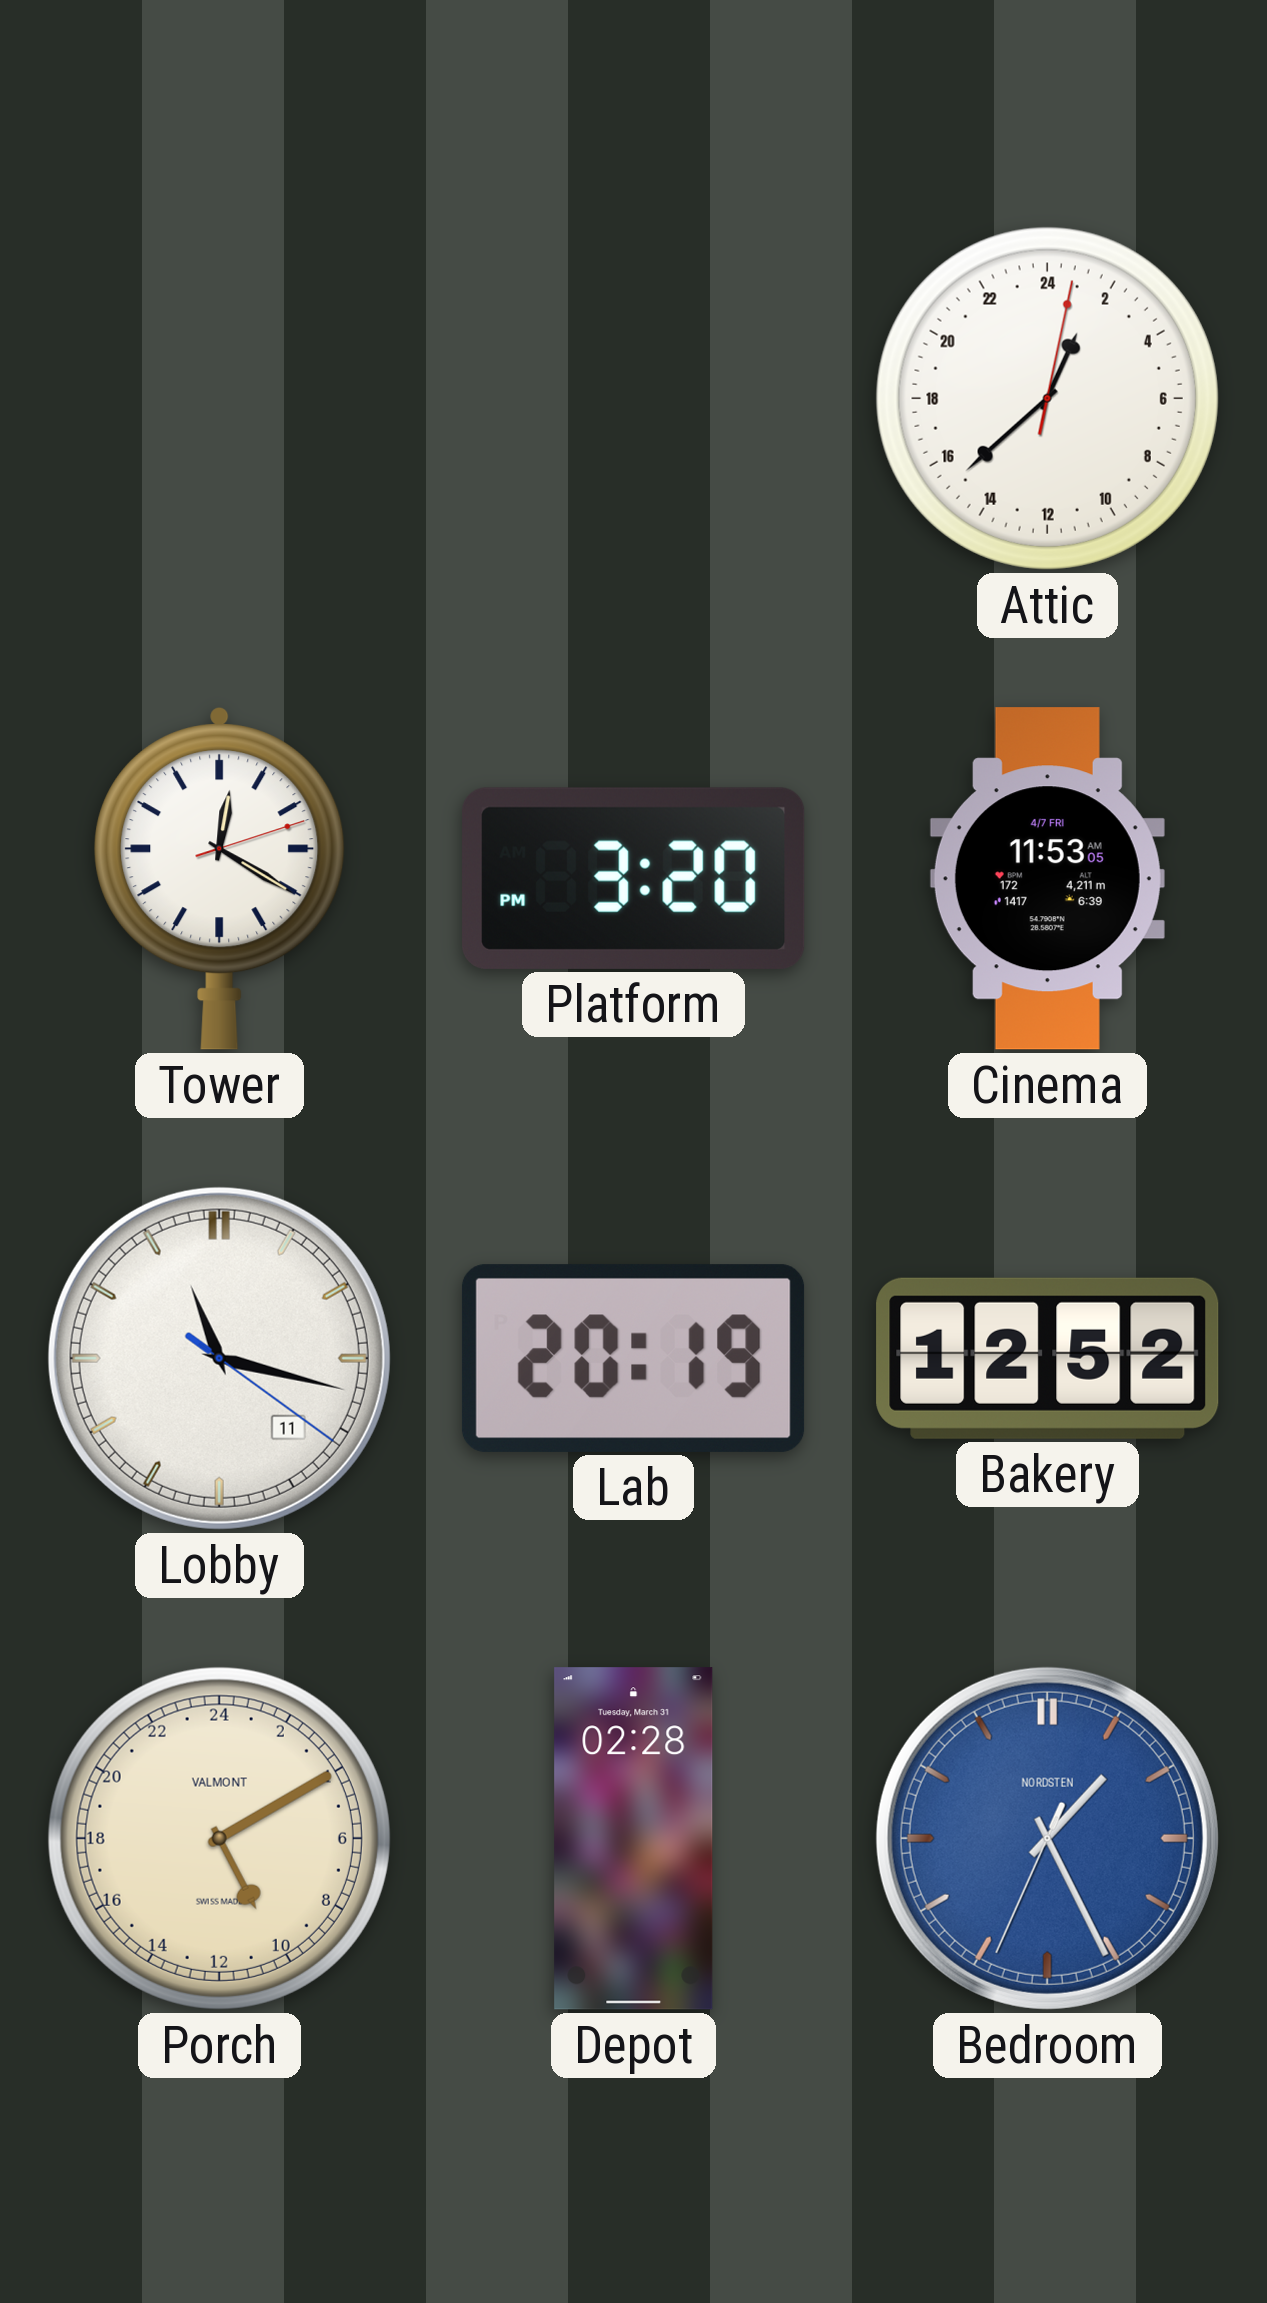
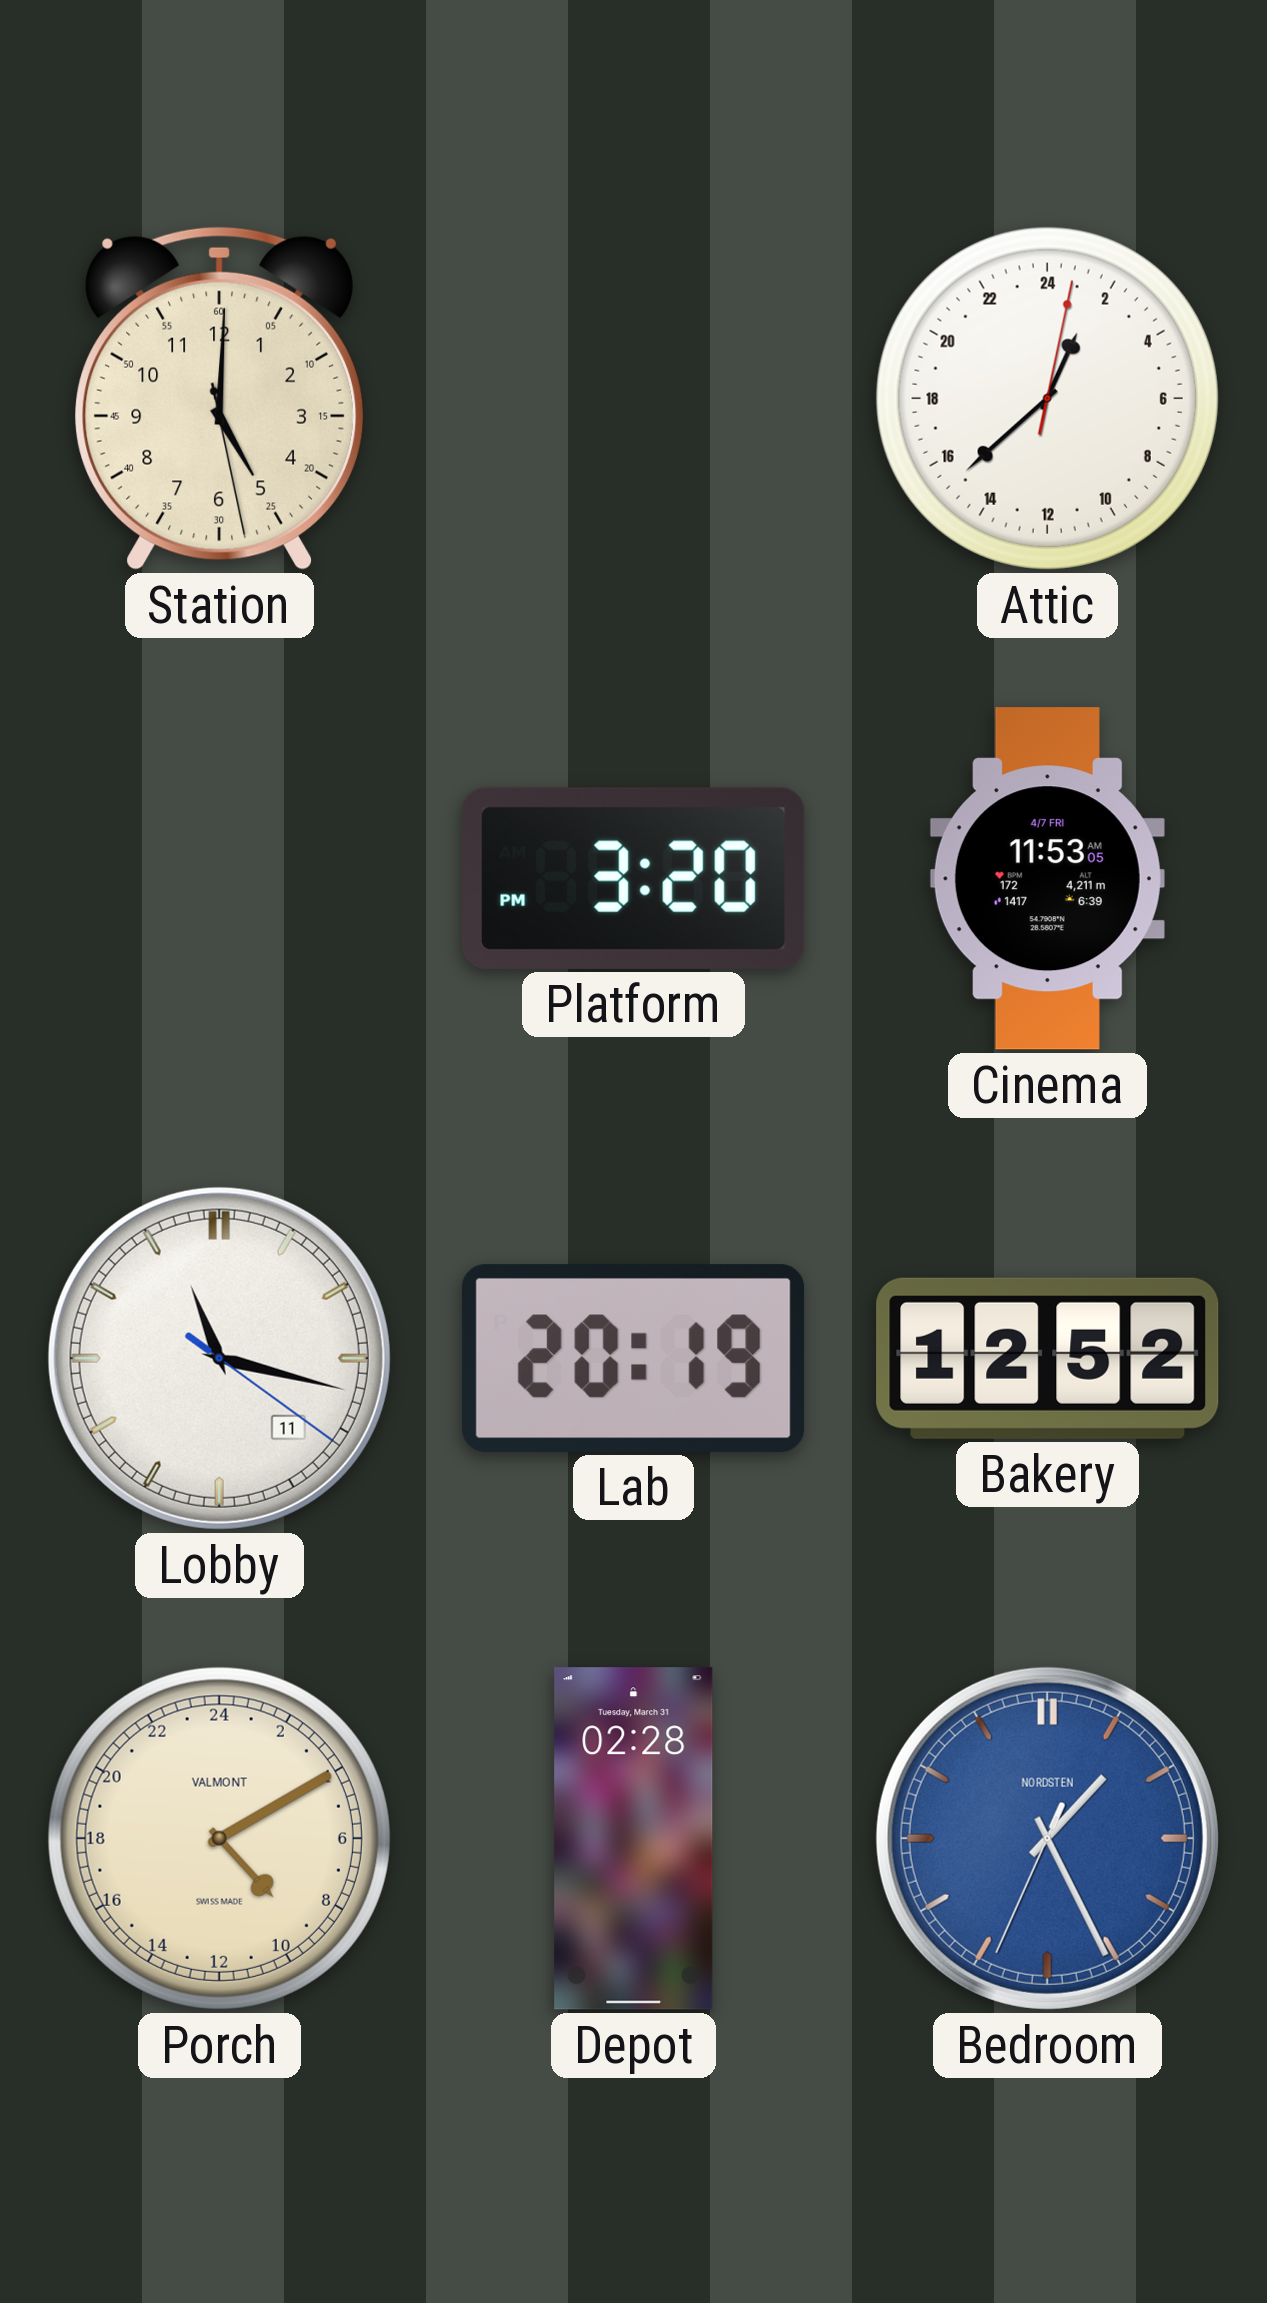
Station: none -> 5:00 (219, 398)
Tower: 12:20 -> none (220, 879)
Porch: 10:10 -> 9:10 (219, 1838)
